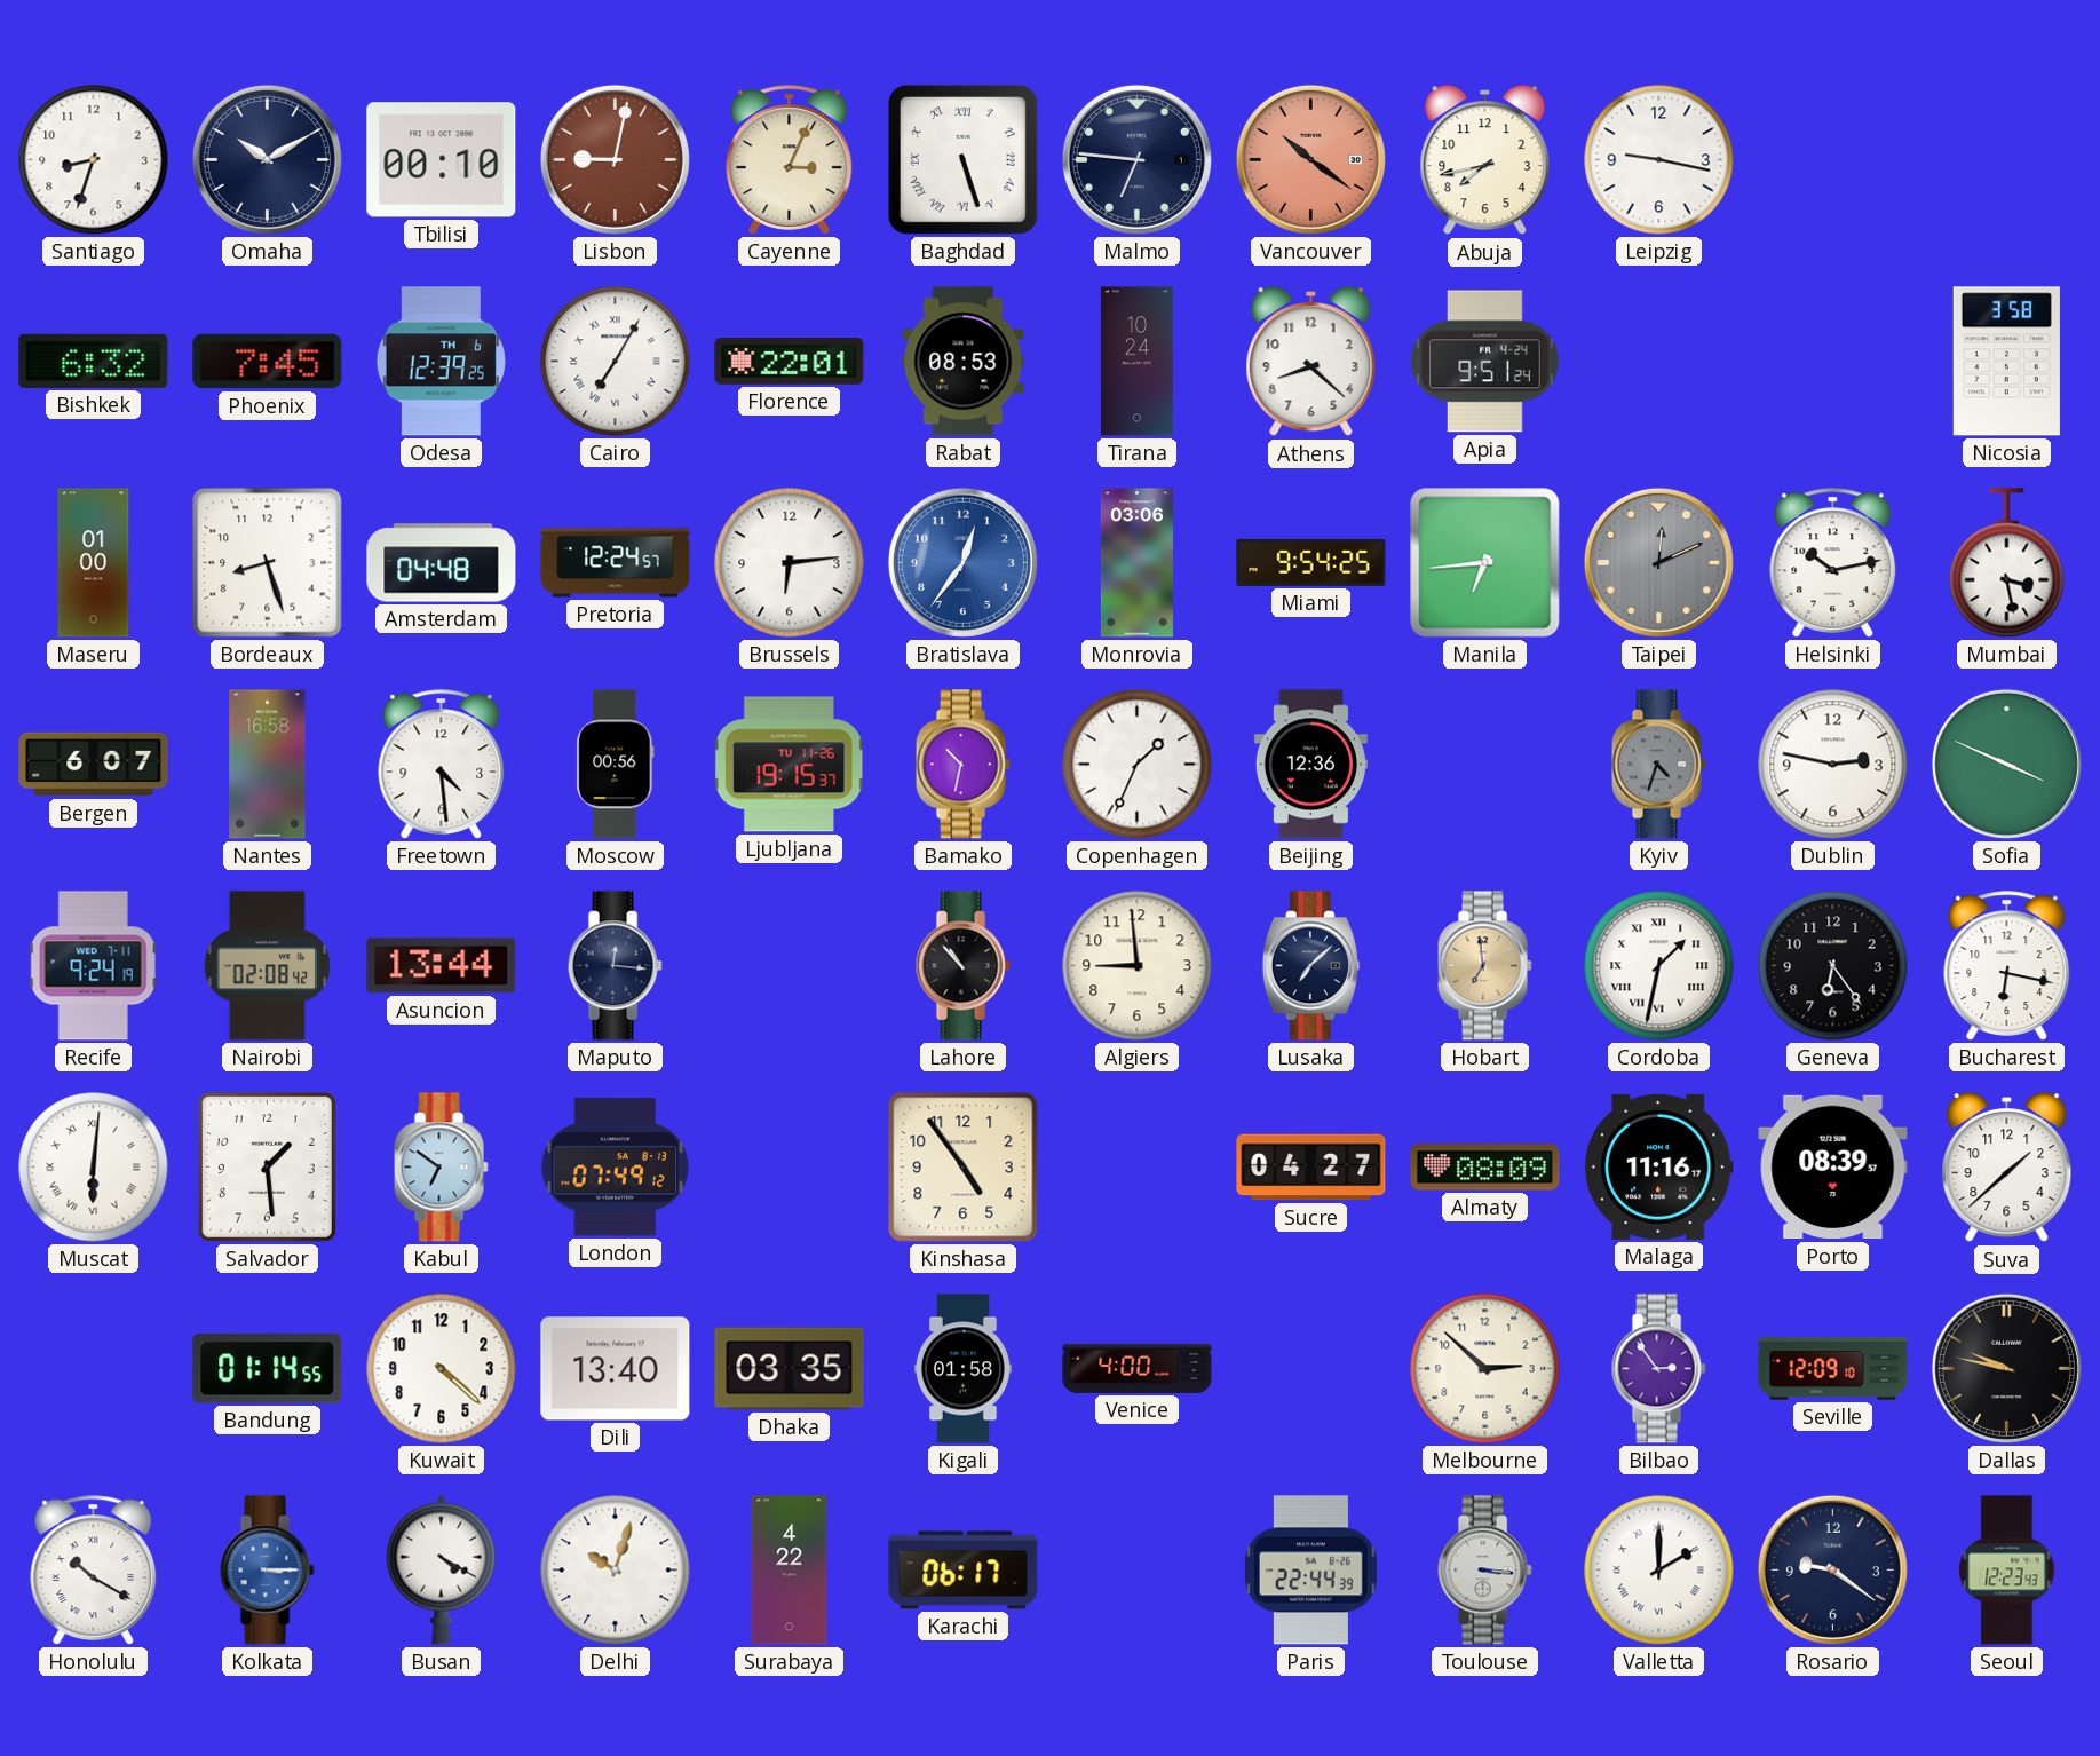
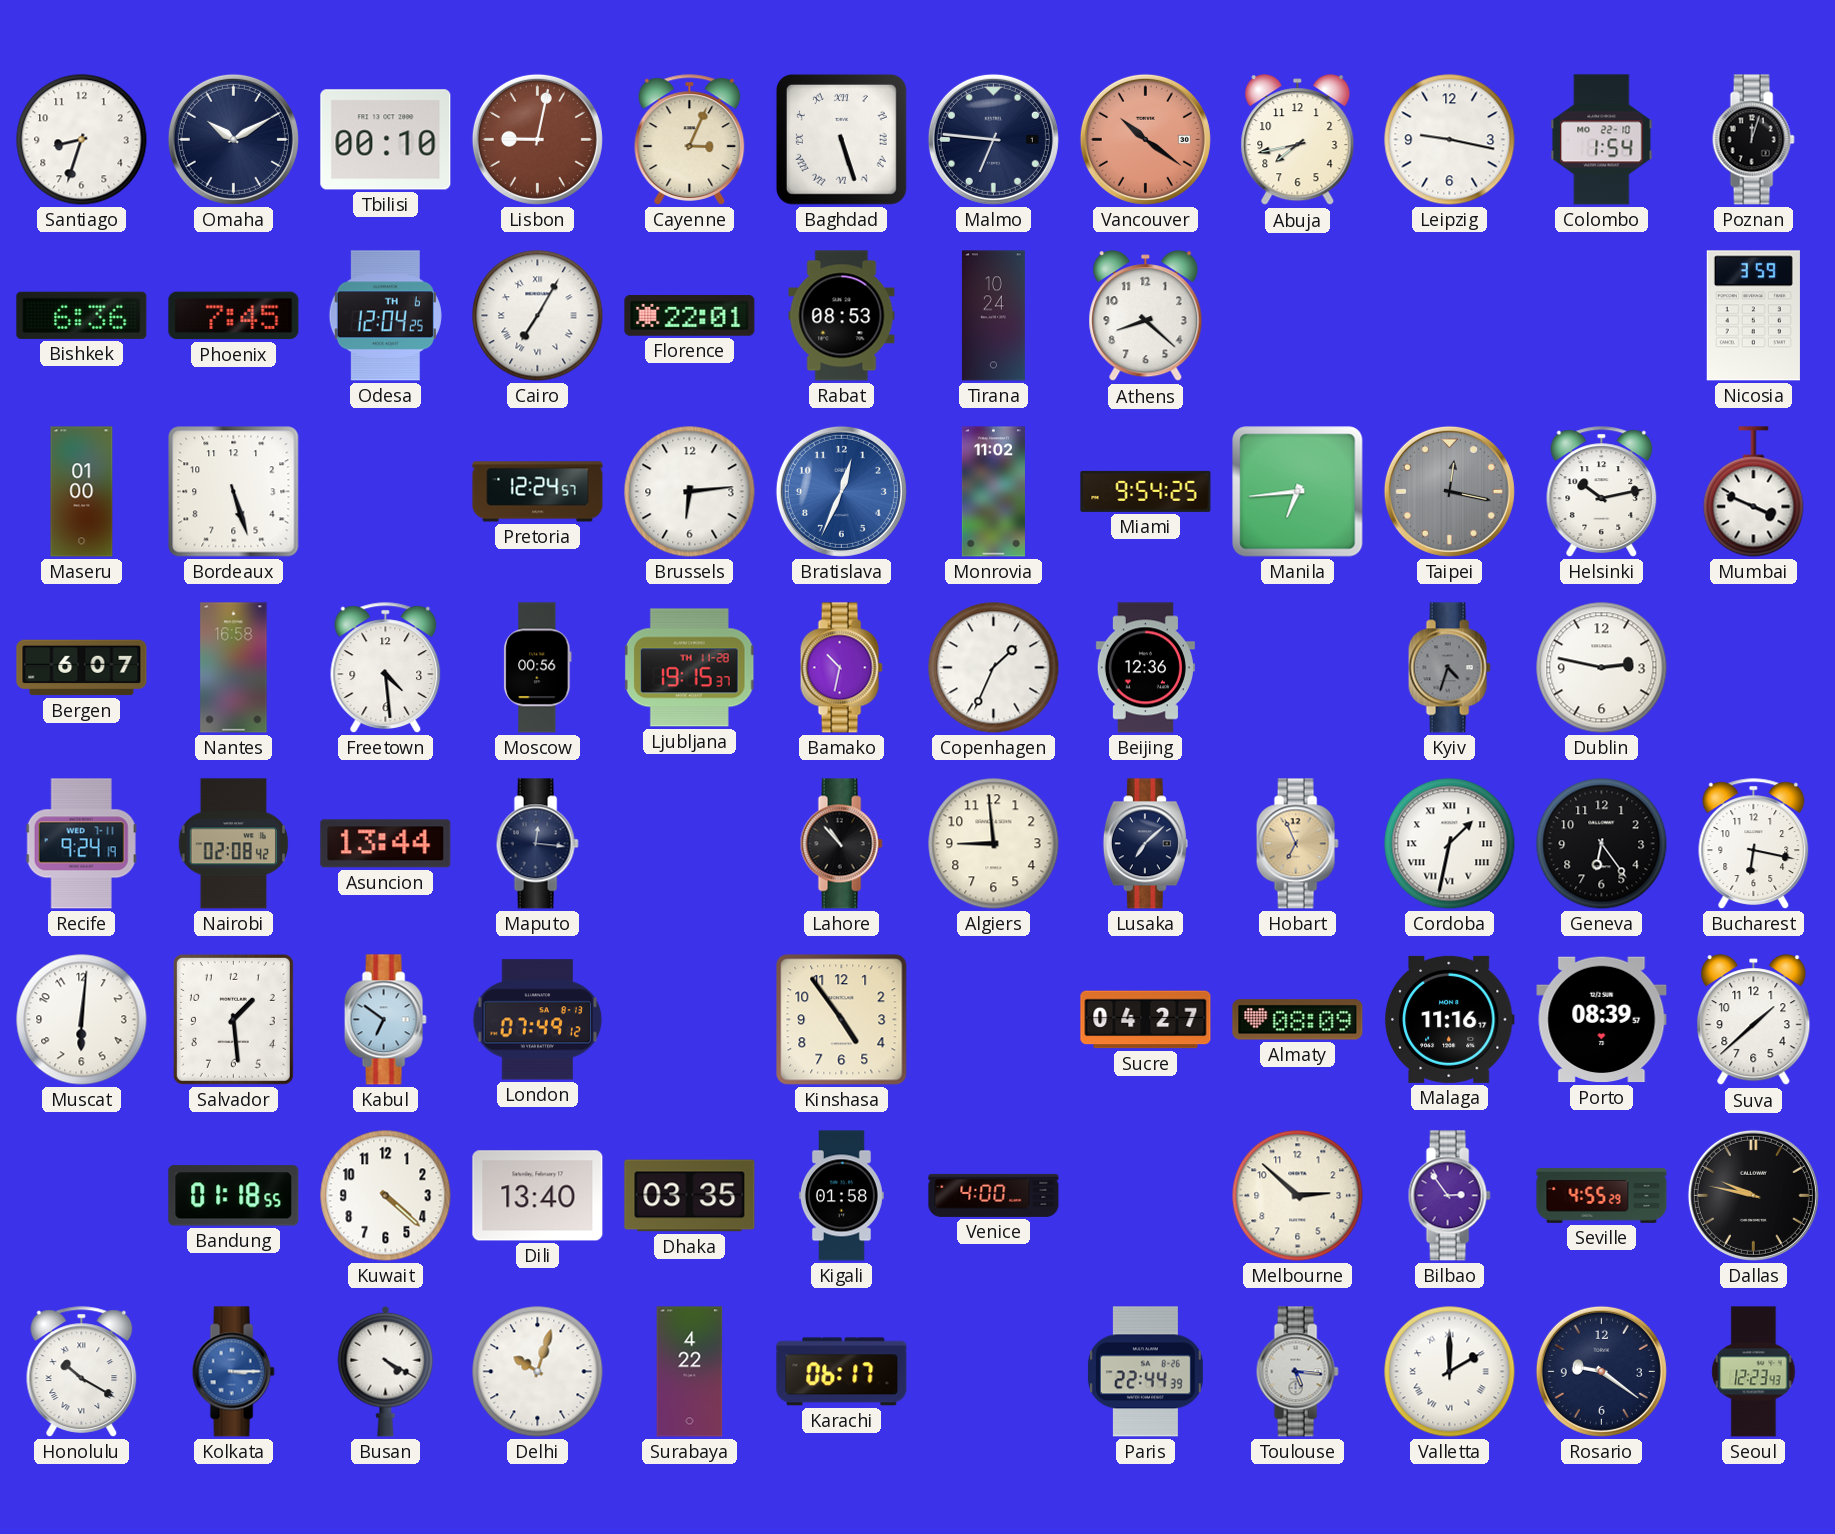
Colombo: none -> 1:54 (1602, 140)
Poznan: none -> 12:03 (1753, 140)
Bishkek: 6:32 -> 6:36 (82, 315)
Odesa: 12:39 -> 12:04 (385, 316)
Apia: 9:51 -> none (1485, 362)
Nicosia: 3:58 -> 3:59 (1753, 316)
Bordeaux: 8:27 -> 5:27 (234, 492)
Amsterdam: 04:48 -> none (442, 563)
Bratislava: 12:36 -> 12:34 (841, 491)
Monrovia: 03:06 -> 11:02 (993, 492)
Taipei: 12:11 -> 12:17 (1449, 491)
Mumbai: 3:28 -> 3:49 (1754, 492)
Ljubljana date: TU 11-26 -> TH 11-28 (689, 668)
Sofia: 3:49 -> none (2006, 764)
Hobart: 6:59 -> 6:56 (1297, 844)
Muscat numerals: Roman -> Arabic (82, 1020)
Bandung: 01:14 -> 01:18 (234, 1196)
Seville: 12:09 -> 4:55 (1602, 1196)
Toulouse: 3:16 -> 5:16 (1297, 1372)
